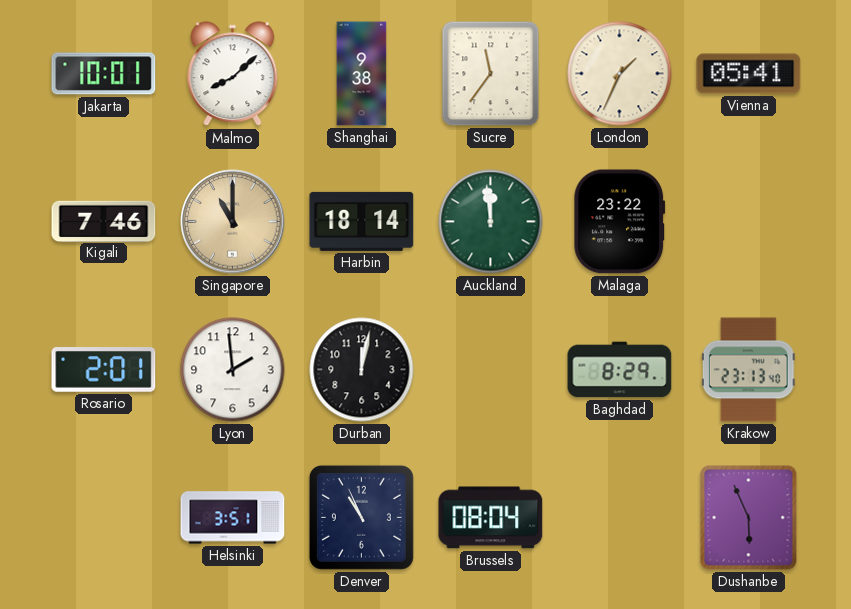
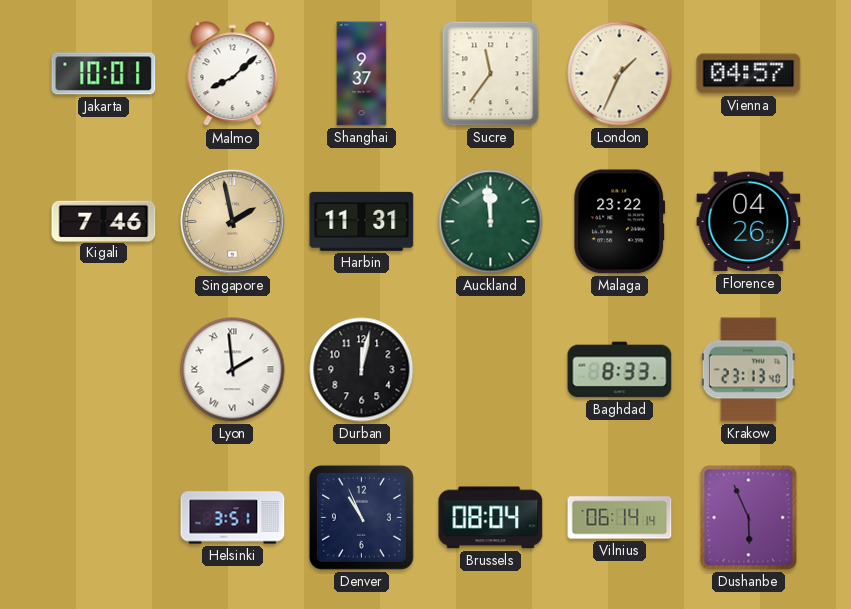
Shanghai: 9:38 -> 9:37 (362, 74)
Vienna: 05:41 -> 04:57 (749, 74)
Singapore: 11:00 -> 1:58 (233, 222)
Harbin: 18:14 -> 11:31 (362, 221)
Florence: none -> 04:26 (749, 222)
Rosario: 2:01 -> none (104, 370)
Lyon numerals: Arabic -> Roman (233, 370)
Baghdad: 8:29 -> 8:33 (620, 370)
Vilnius: none -> 06:14 (620, 518)
